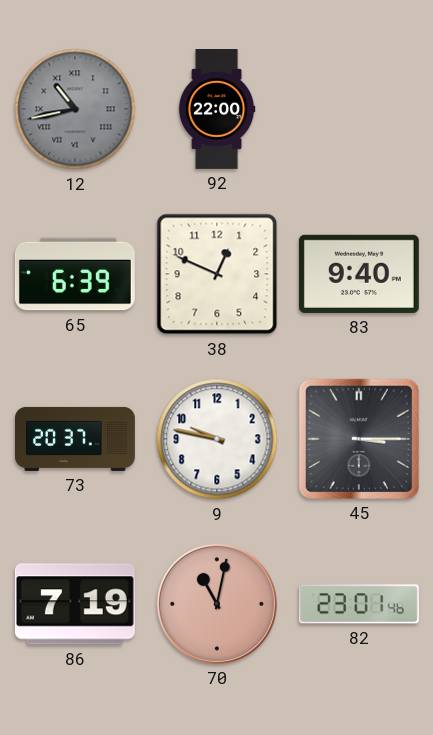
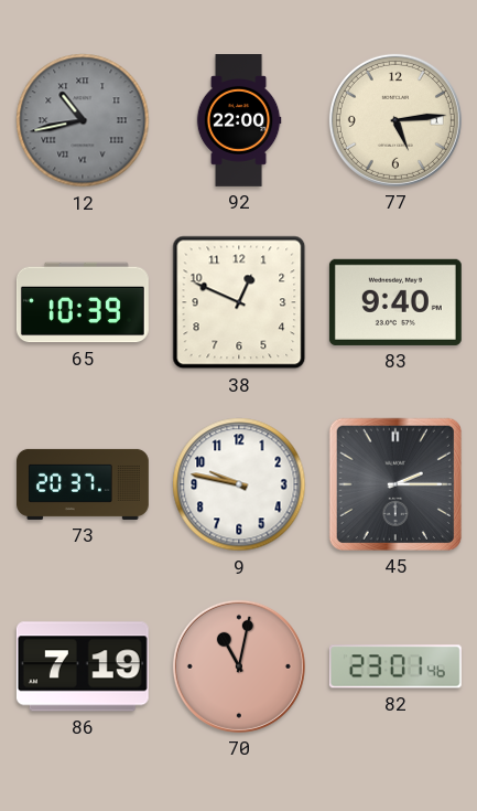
77: none -> 5:14 (395, 120)
65: 6:39 -> 10:39 (83, 302)
45: 3:15 -> 2:15 (395, 484)
